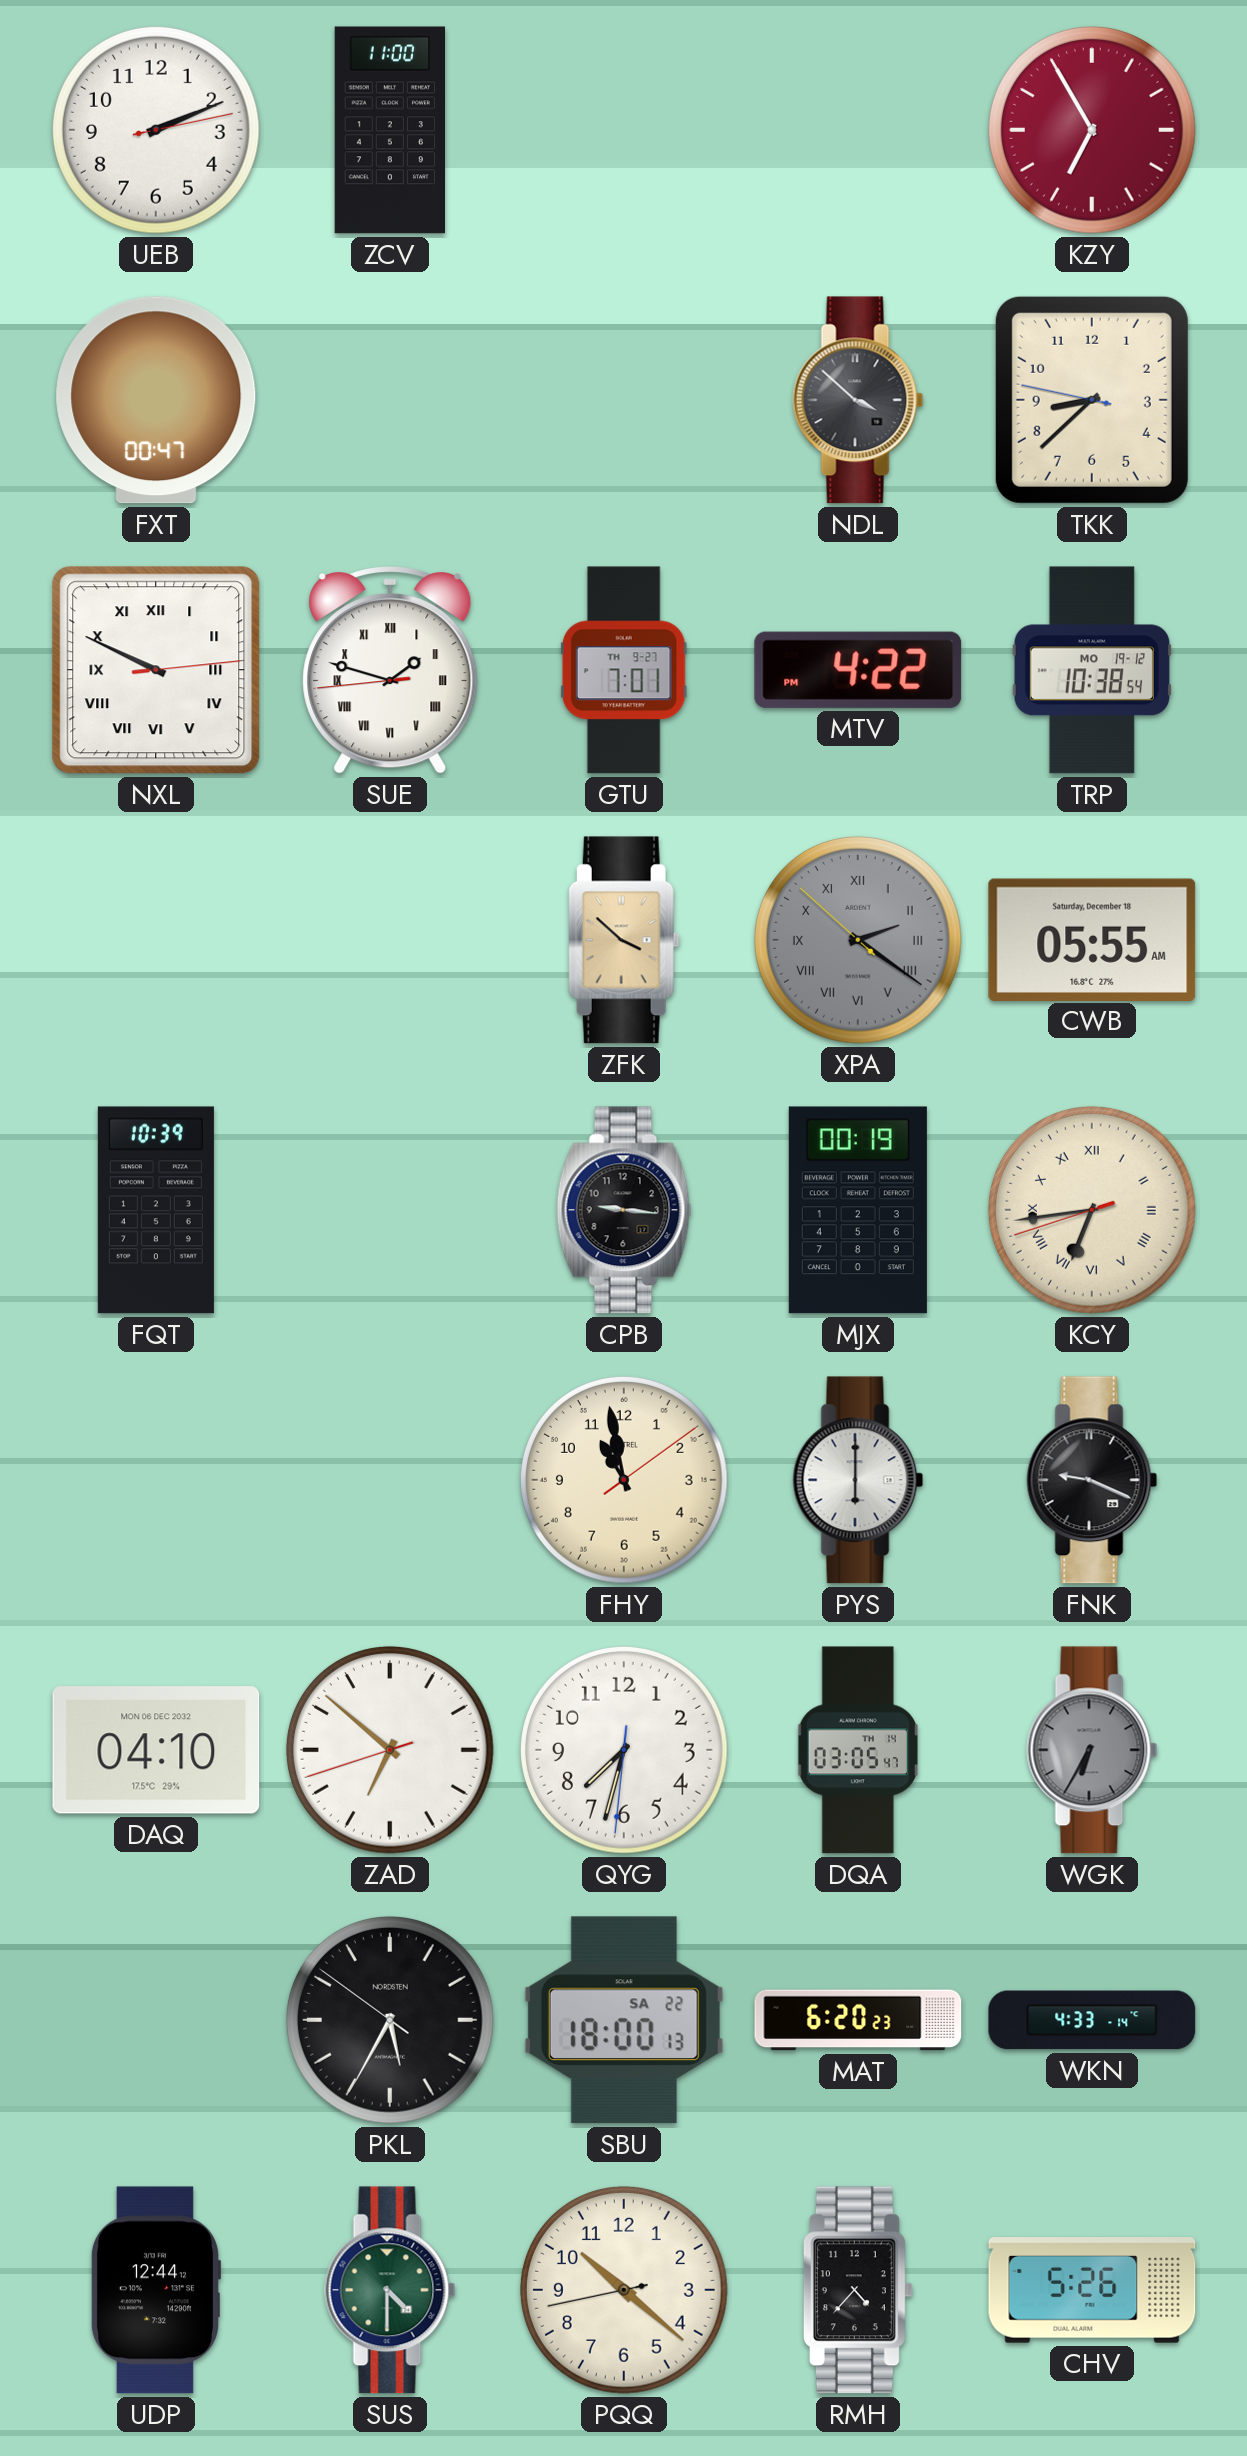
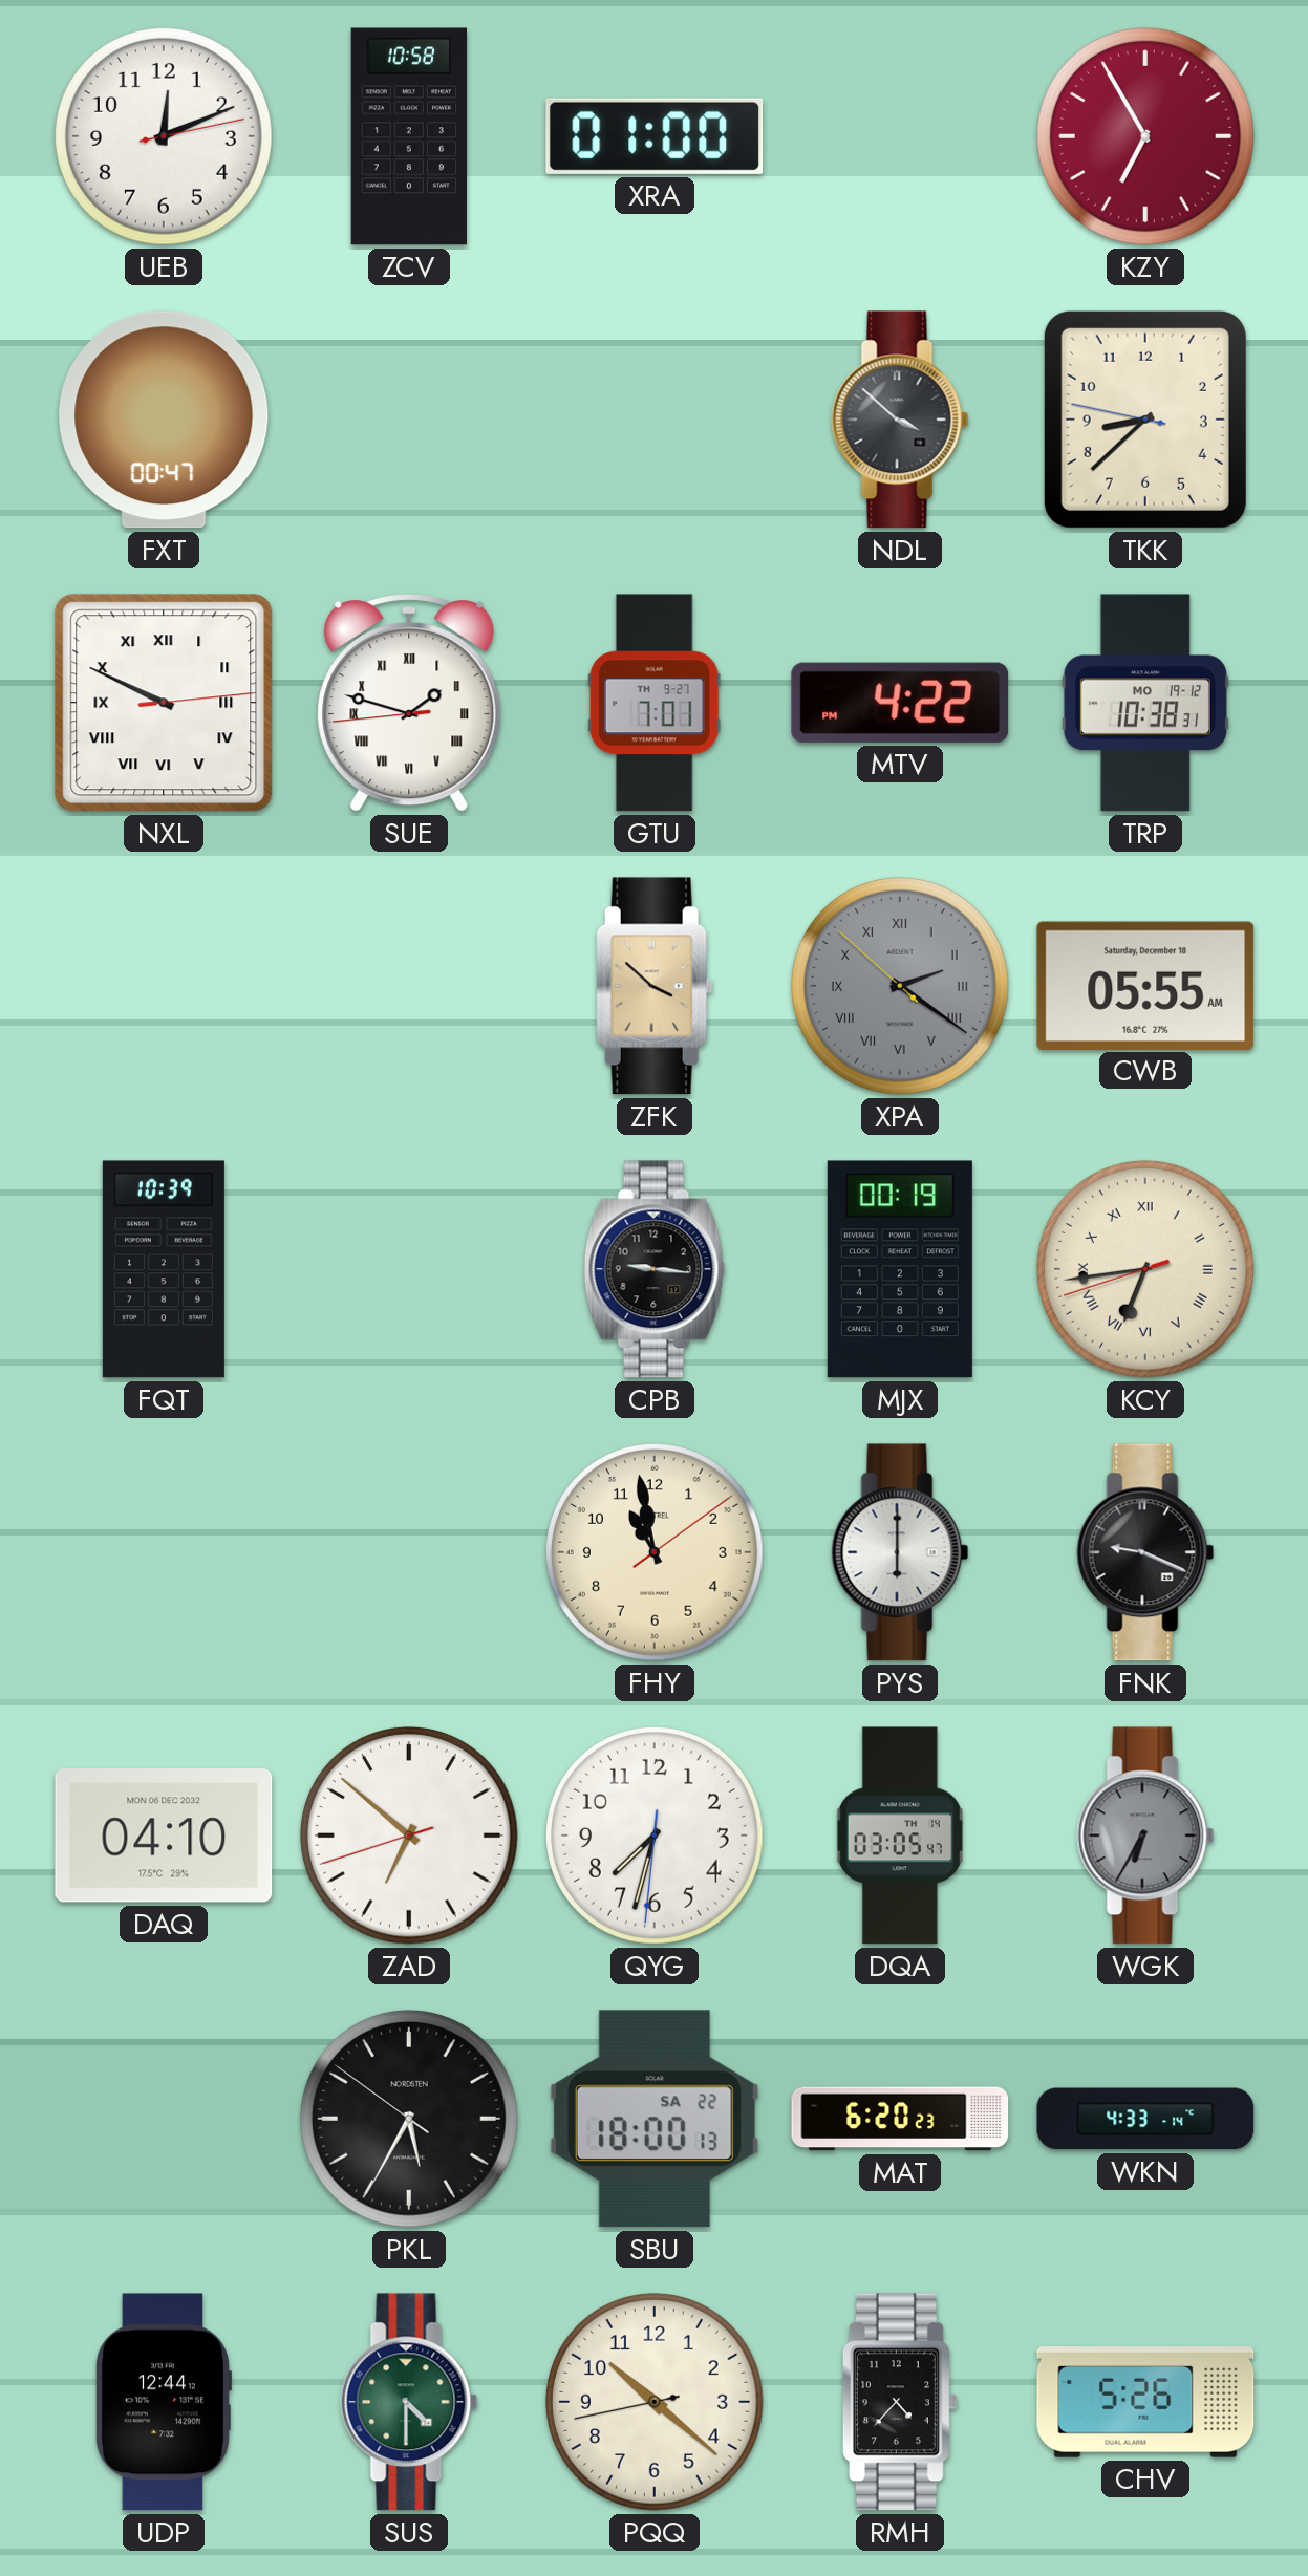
UEB: 2:11 -> 12:11 (164, 136)
ZCV: 11:00 -> 10:58 (408, 136)
XRA: none -> 01:00 (655, 136)
TRP: 10:38:54 -> 10:38:31 (1145, 703)
